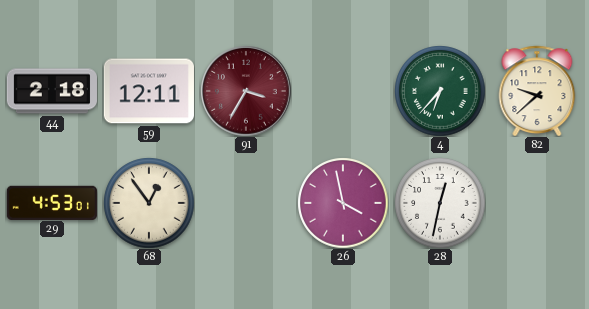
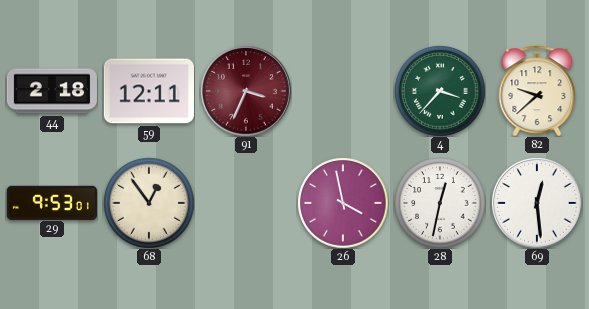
91: 3:35 -> 3:34 (246, 91)
4: 6:37 -> 3:37 (440, 91)
29: 4:53 -> 9:53 (52, 202)
69: none -> 12:29 (537, 203)
